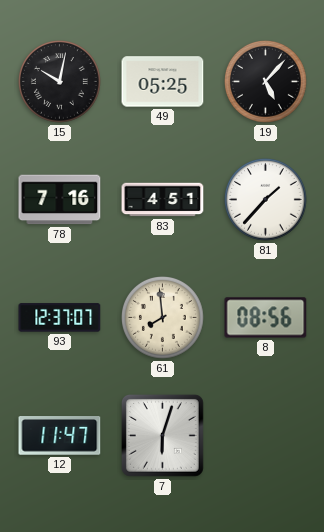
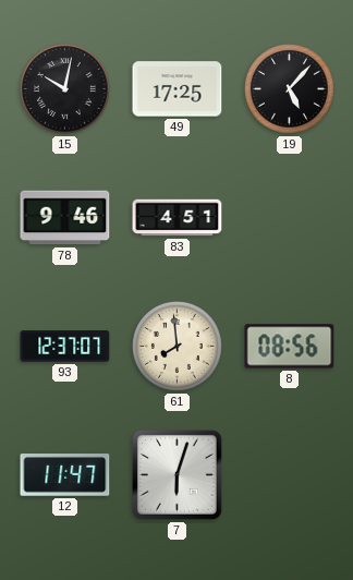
49: 05:25 -> 17:25 (178, 89)
78: 7:16 -> 9:46 (65, 218)
81: 1:37 -> none (266, 200)
